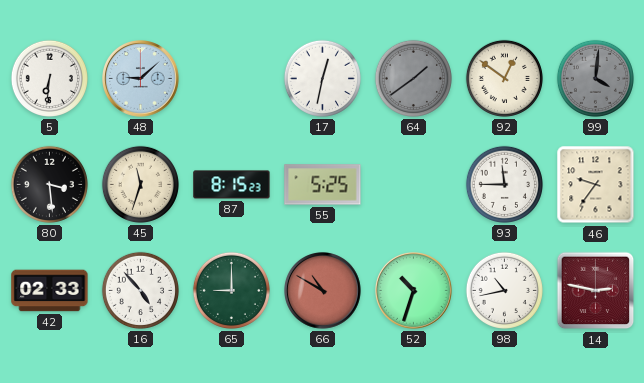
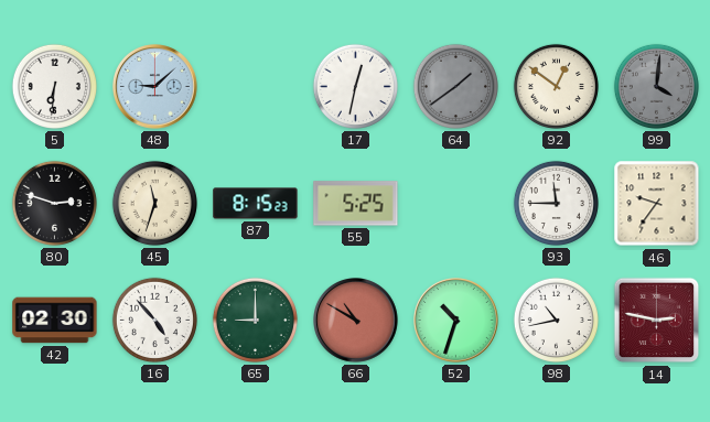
80: 3:29 -> 2:48 (54, 203)
42: 02:33 -> 02:30 (55, 321)
